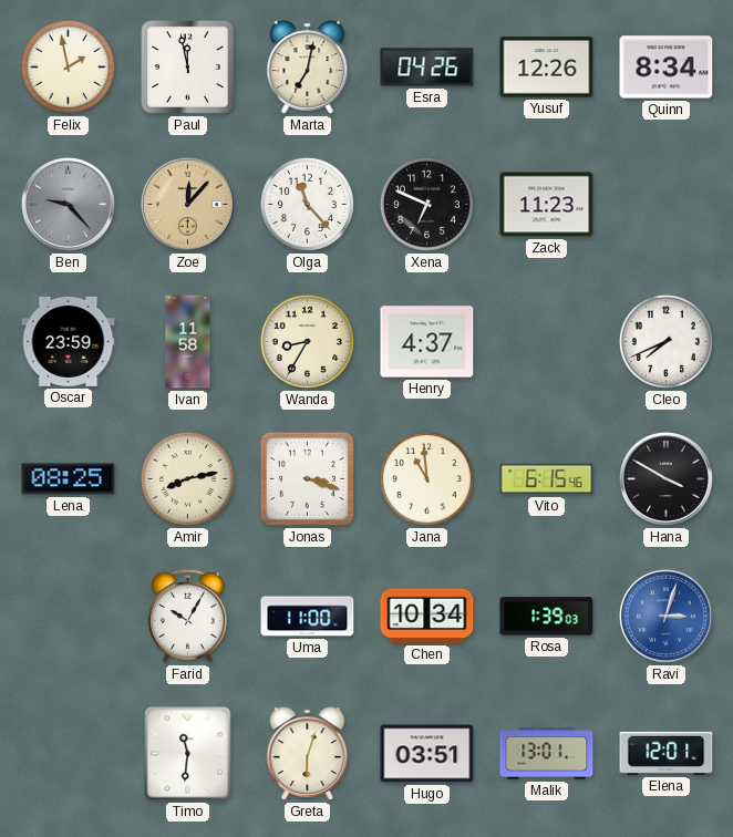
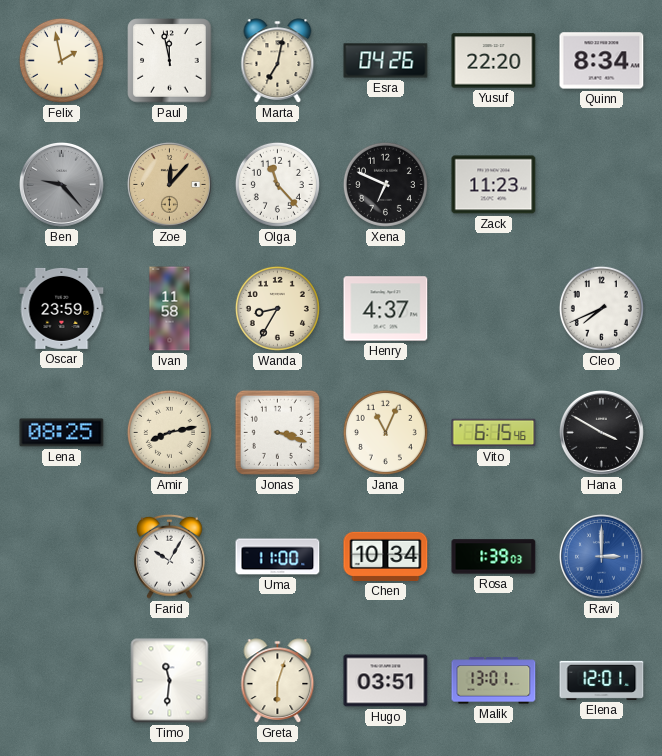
Yusuf: 12:26 -> 22:20 (494, 61)
Jana: 10:59 -> 11:04 (385, 432)
Ravi: 3:03 -> 3:00 (601, 556)
